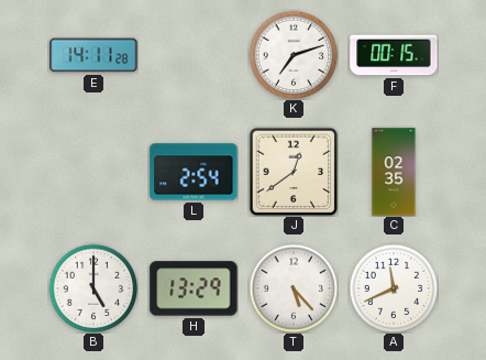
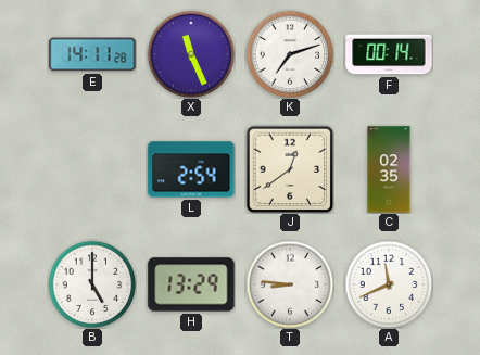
X: none -> 11:26 (191, 54)
F: 00:15 -> 00:14 (389, 54)
T: 5:23 -> 8:46 (290, 284)
